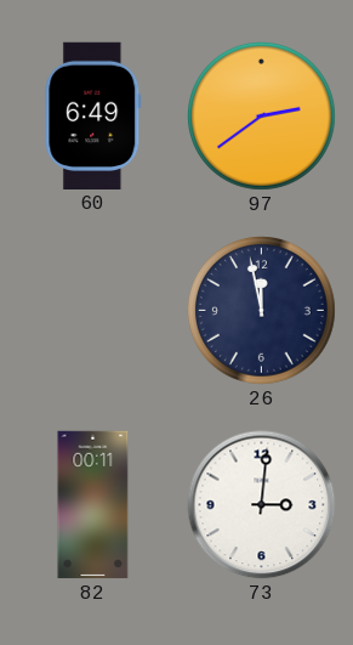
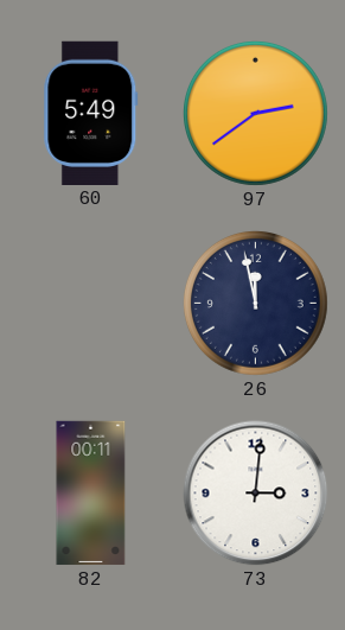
60: 6:49 -> 5:49 (91, 113)
